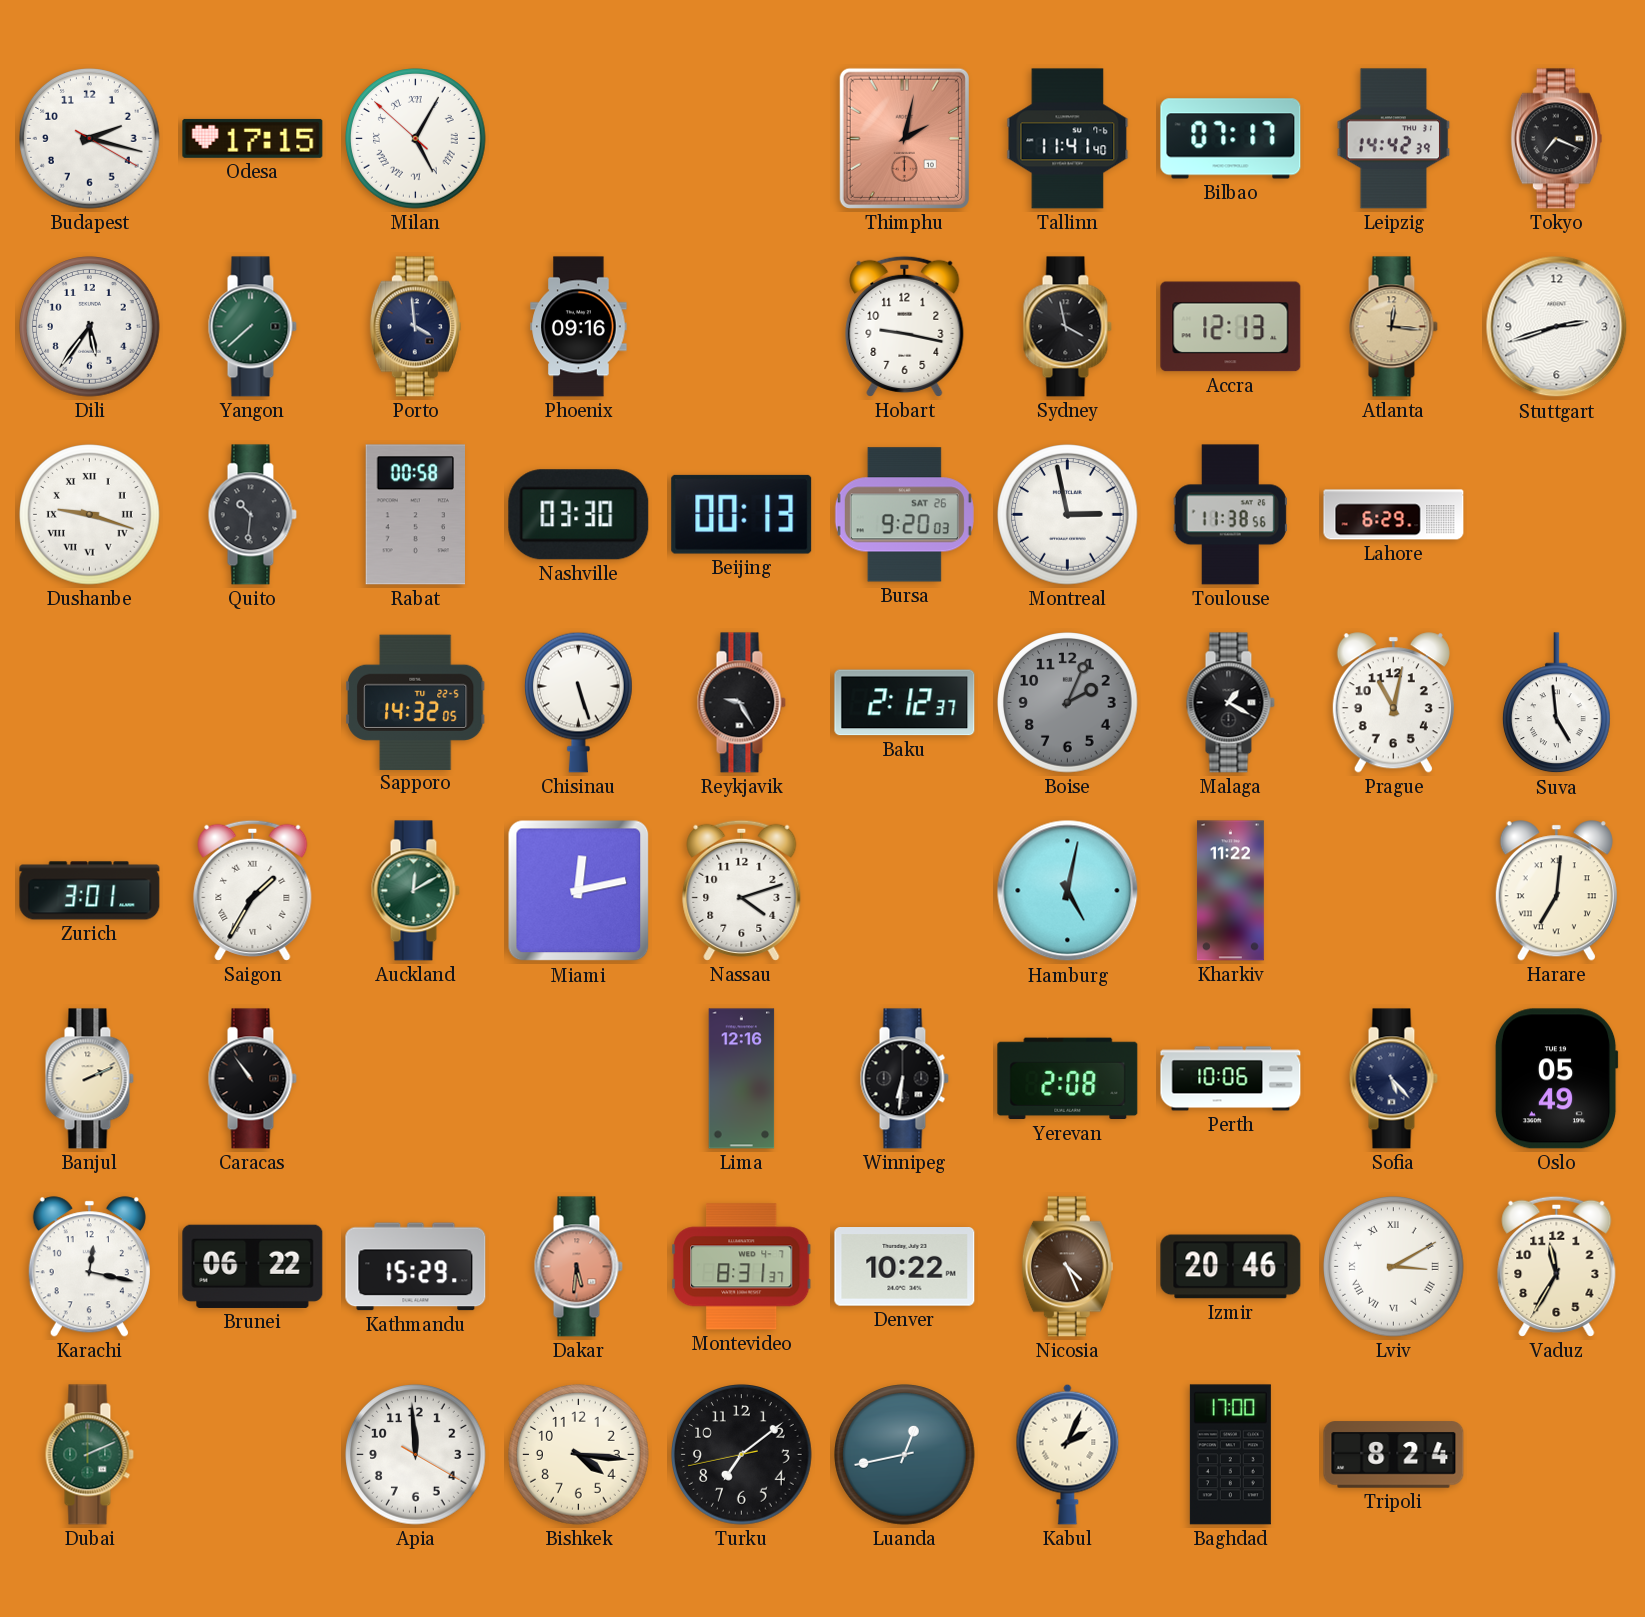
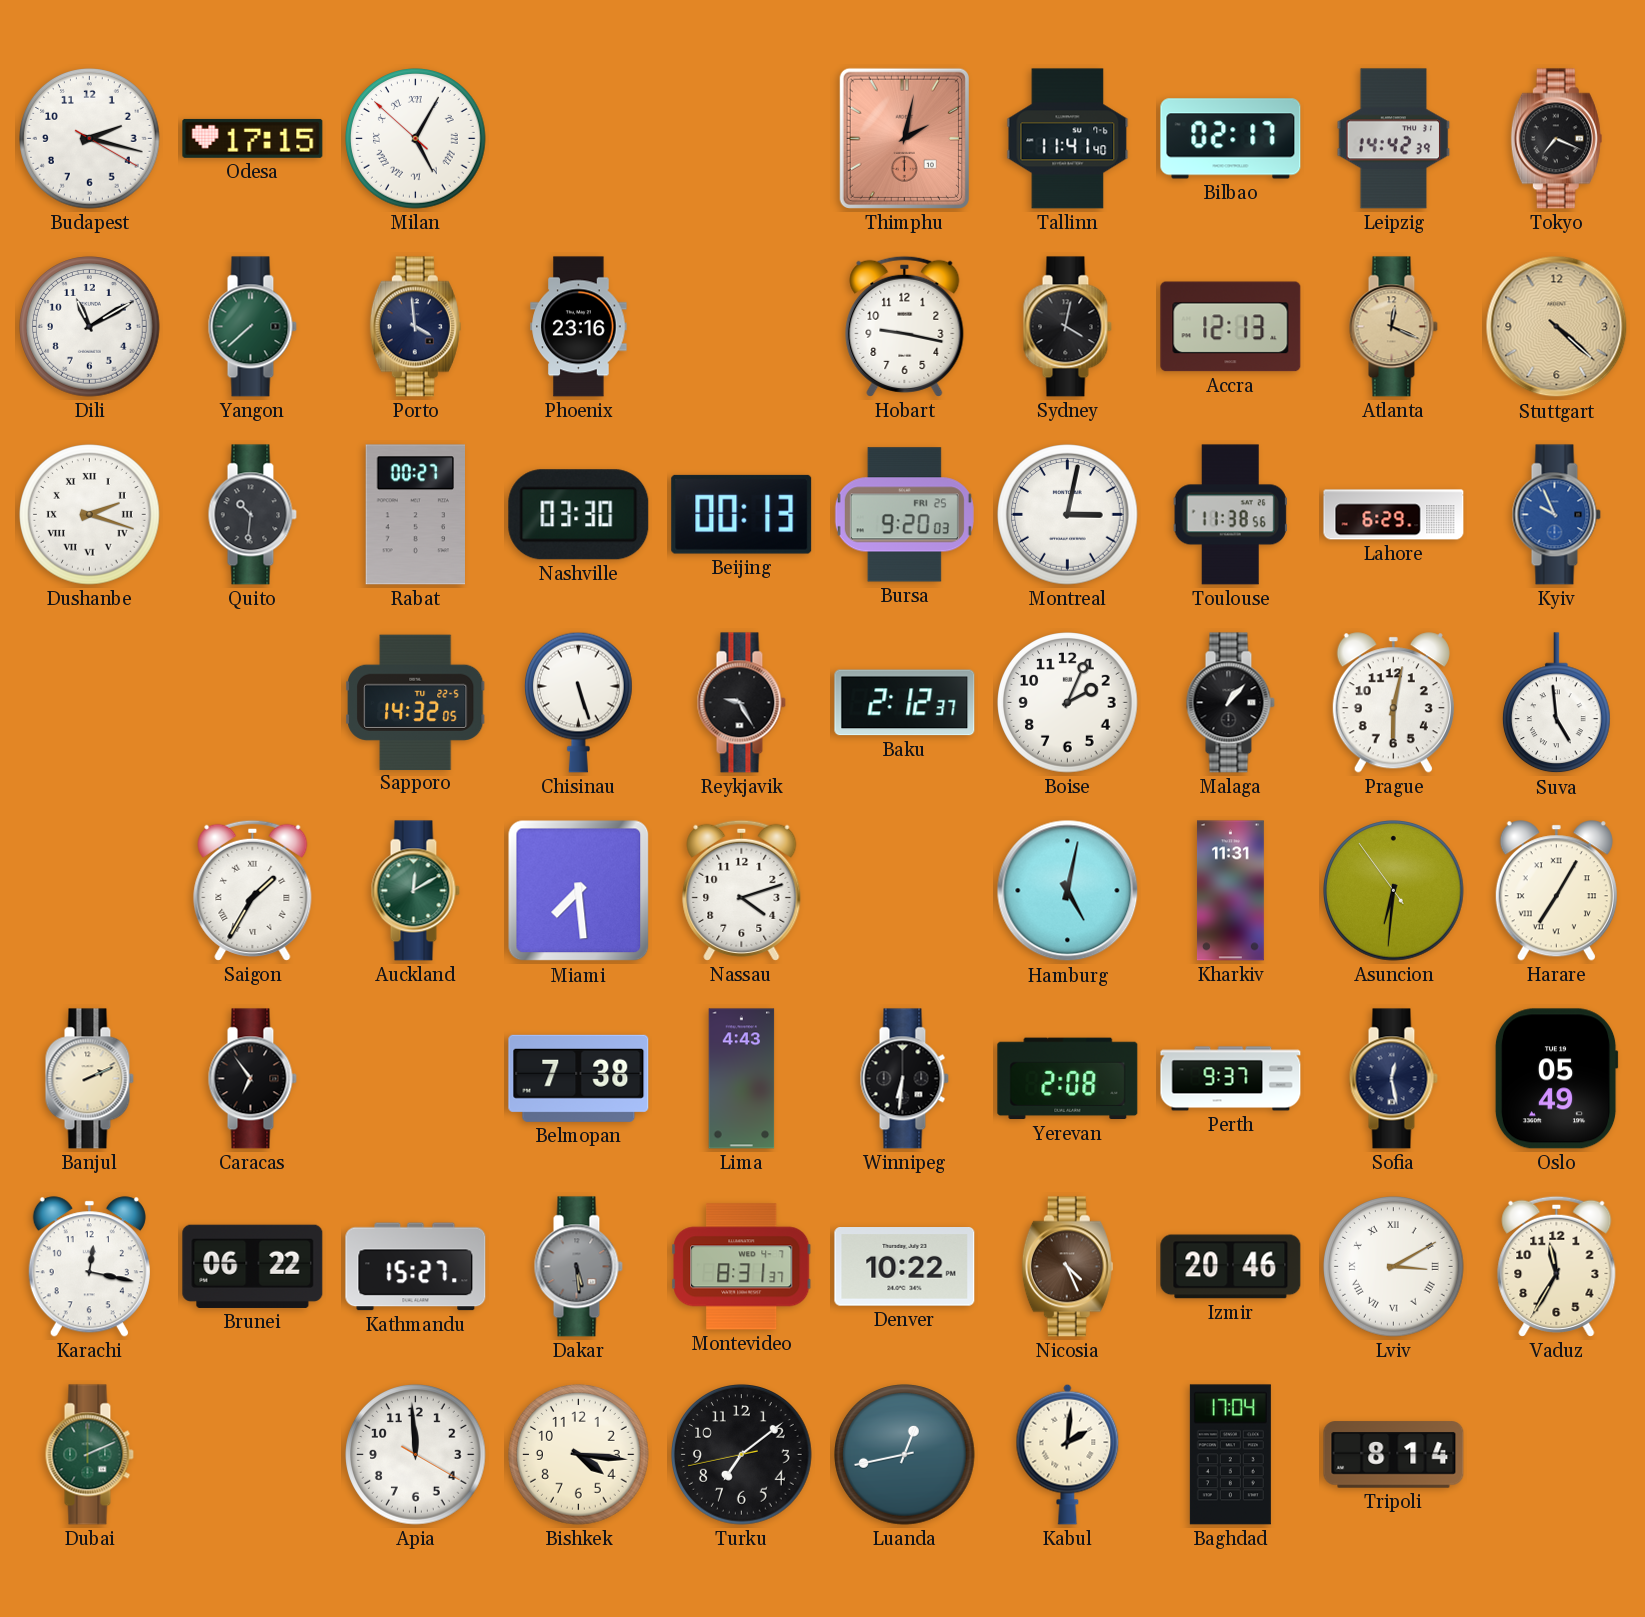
Bilbao: 07:17 -> 02:17 (1231, 139)
Dili: 5:36 -> 11:10 (90, 327)
Phoenix: 09:16 -> 23:16 (579, 327)
Sydney: 3:58 -> 4:02 (1067, 327)
Atlanta: 12:16 -> 12:19 (1393, 327)
Stuttgart: 2:42 -> 4:22 (1557, 327)
Stuttgart dial: white -> champagne (1557, 327)
Dushanbe: 9:18 -> 2:18 (90, 515)
Rabat: 00:58 -> 00:27 (415, 515)
Bursa date: SAT 26 -> FRI 25 (904, 515)
Montreal: 2:58 -> 3:02 (1068, 515)
Kyiv: none -> 9:56 (1556, 515)
Boise dial: grey -> white (1068, 703)
Malaga: 1:20 -> 1:07 (1230, 703)
Prague: 11:02 -> 6:02 (1393, 703)
Zurich: 3:01 -> none (90, 891)
Miami: 12:13 -> 7:29 (579, 891)
Kharkiv: 11:22 -> 11:31 (1230, 891)
Asuncion: none -> 6:30 (1394, 891)
Harare: 7:01 -> 7:05 (1556, 891)
Caracas: 10:54 -> 6:54 (252, 1079)
Belmopan: none -> 7:38 (579, 1078)
Lima: 12:16 -> 4:43 (742, 1079)
Perth: 10:06 -> 9:37 (1231, 1079)
Sofia: 5:23 -> 12:28 (1393, 1079)
Kathmandu: 15:29 -> 15:27 (416, 1267)
Dakar: 5:31 -> 5:29 (578, 1267)
Dakar dial: salmon -> grey (578, 1267)
Kabul: 2:04 -> 2:01 (1068, 1454)
Baghdad: 17:00 -> 17:04 (1230, 1455)
Tripoli: 8:24 -> 8:14 (1394, 1455)
